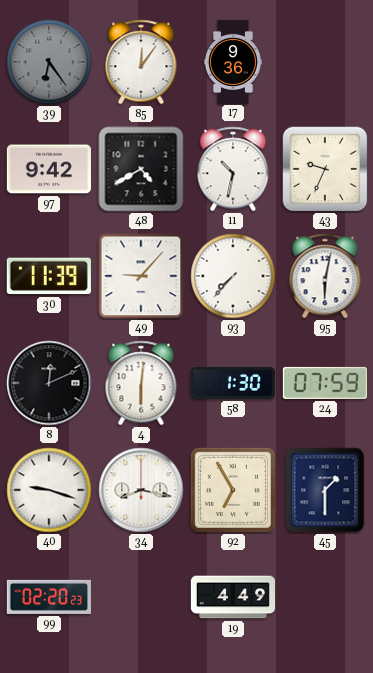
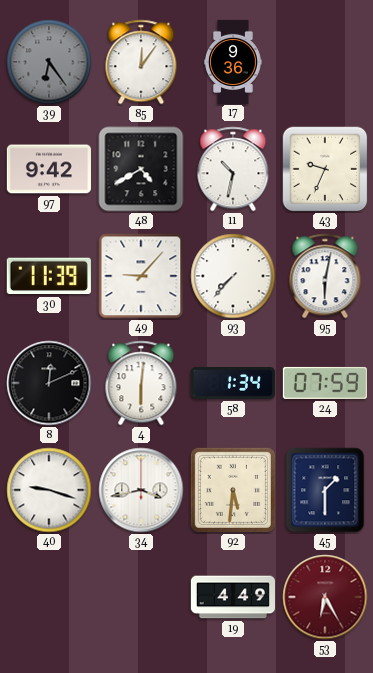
58: 1:30 -> 1:34 (233, 383)
34: 8:17 -> 3:43 (141, 490)
92: 6:55 -> 5:31 (233, 490)
99: 02:20 -> none (49, 597)
53: none -> 6:25 (325, 597)
